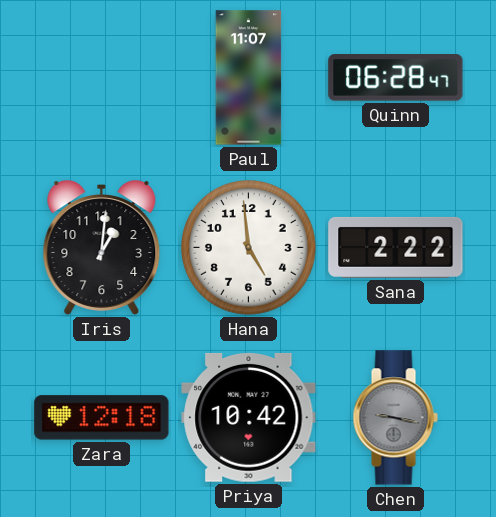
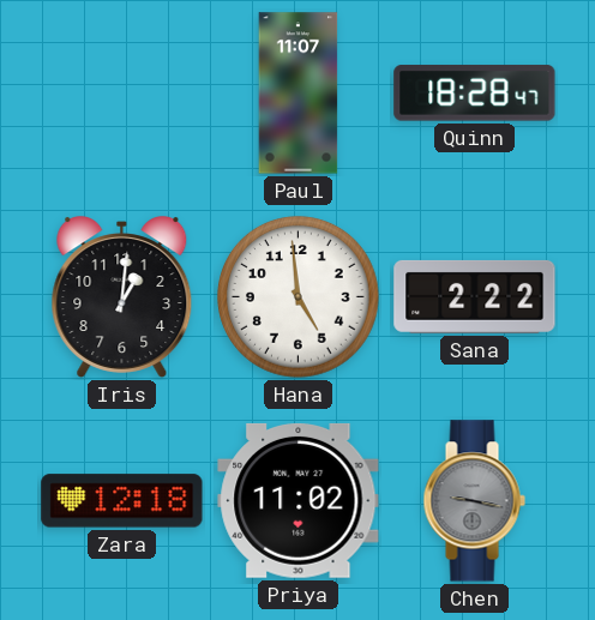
Quinn: 06:28 -> 18:28 (475, 94)
Priya: 10:42 -> 11:02 (299, 500)
